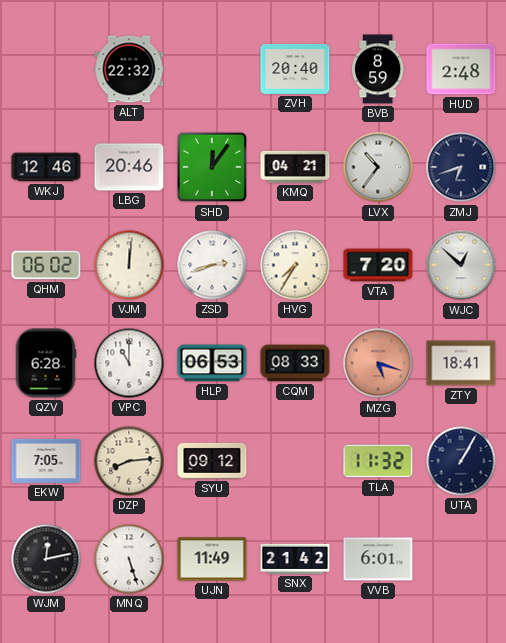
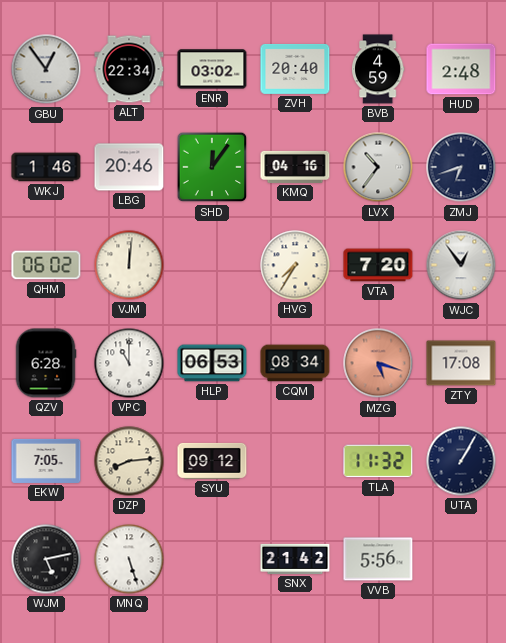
GBU: none -> 12:54 (46, 69)
ALT: 22:32 -> 22:34 (129, 69)
ENR: none -> 03:02 (212, 69)
BVB: 8:59 -> 4:59 (378, 69)
WKJ: 12:46 -> 1:46 (46, 167)
KMQ: 04:21 -> 04:16 (295, 167)
ZSD: 2:42 -> none (212, 265)
WJC: 12:52 -> 12:54 (461, 265)
CQM: 08:33 -> 08:34 (295, 363)
ZTY: 18:41 -> 17:08 (461, 363)
WJM: 12:13 -> 5:13 (46, 559)
UJN: 11:49 -> none (212, 559)
VVB: 6:01 -> 5:56 (378, 559)
